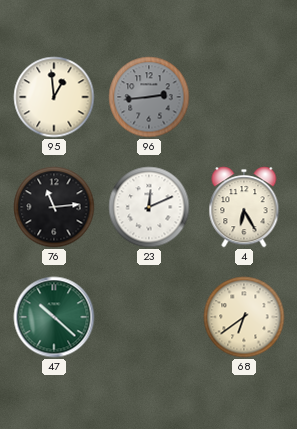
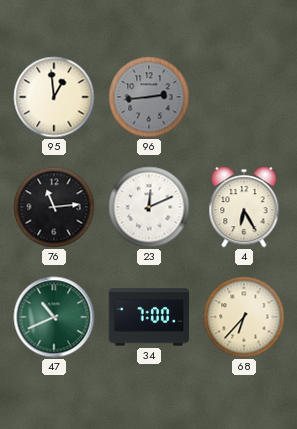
47: 10:22 -> 10:41 (54, 317)
34: none -> 7:00 (149, 317)
68: 6:39 -> 6:37 (244, 317)
